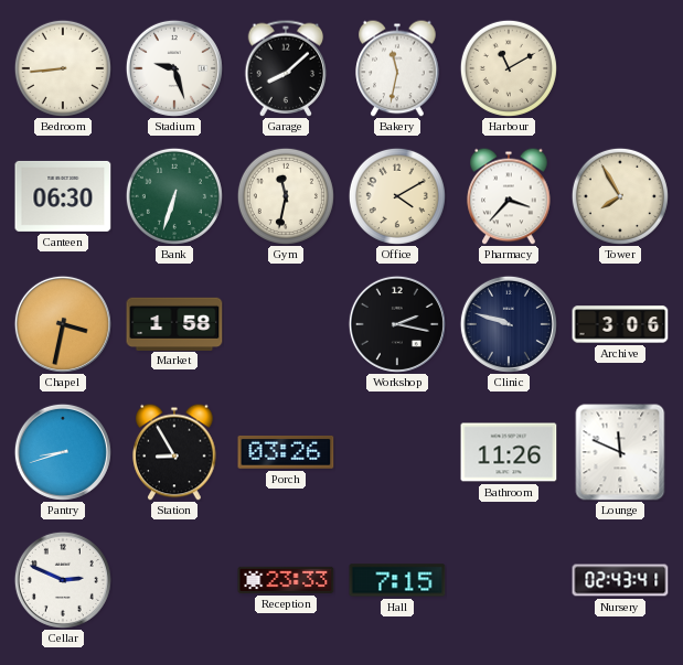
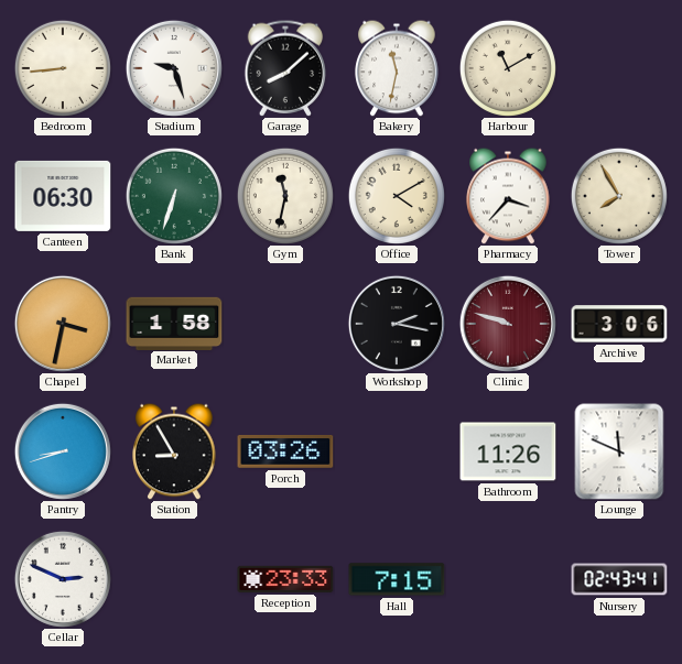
Clinic dial: navy -> burgundy (508, 324)
